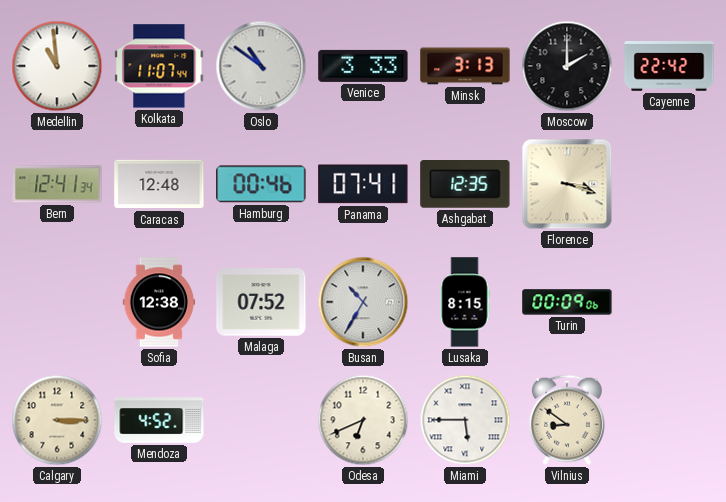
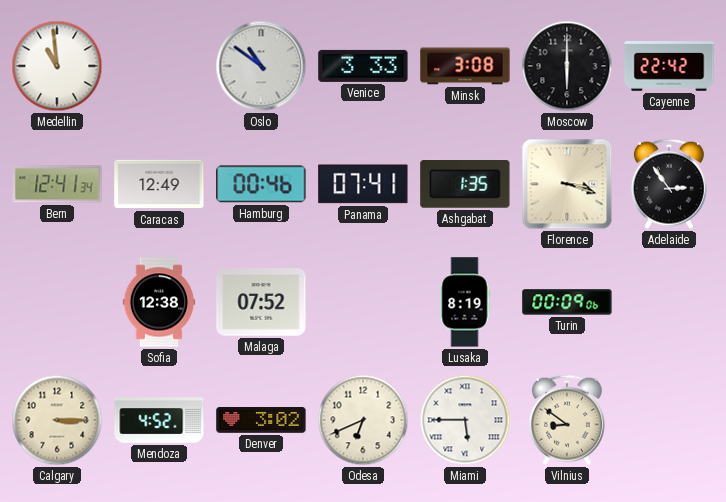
Kolkata: 11:07 -> none (159, 66)
Minsk: 3:13 -> 3:08 (465, 66)
Moscow: 2:00 -> 6:00 (567, 66)
Caracas: 12:48 -> 12:49 (159, 184)
Ashgabat: 12:35 -> 1:35 (465, 185)
Adelaide: none -> 2:54 (669, 184)
Busan: 10:35 -> none (363, 302)
Lusaka: 8:15 -> 8:19 (465, 302)
Denver: none -> 3:02 (261, 421)
